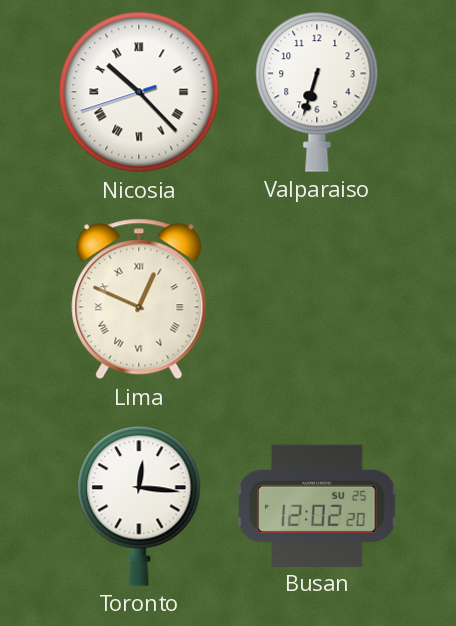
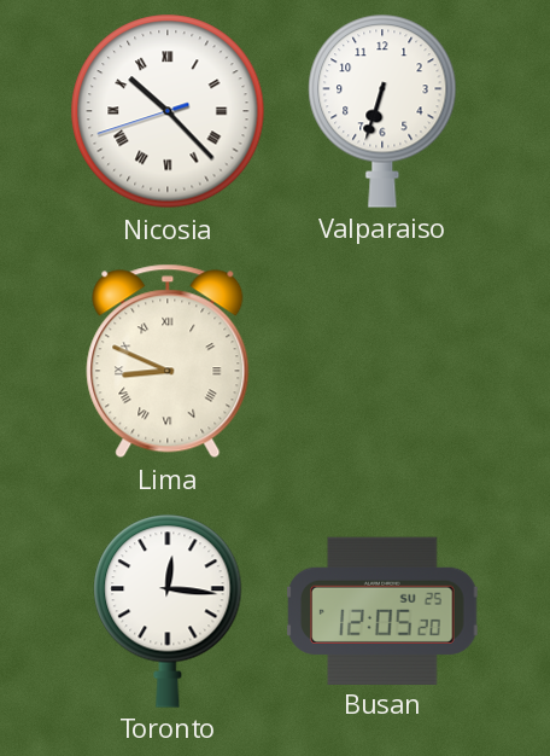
Lima: 12:49 -> 8:49 (168, 361)
Busan: 12:02 -> 12:05 (382, 610)
